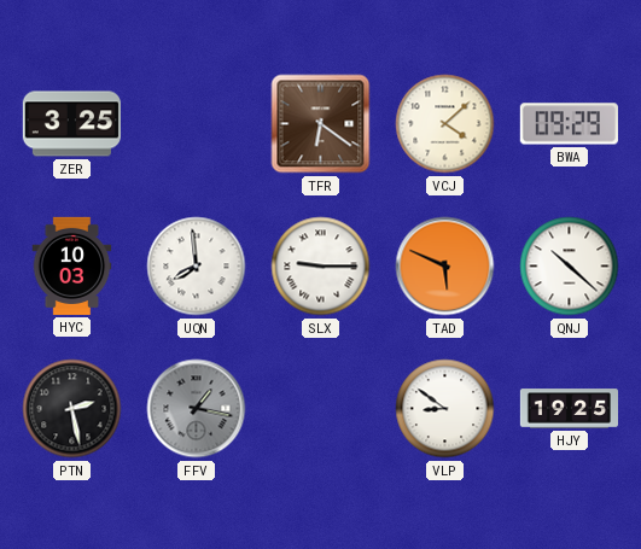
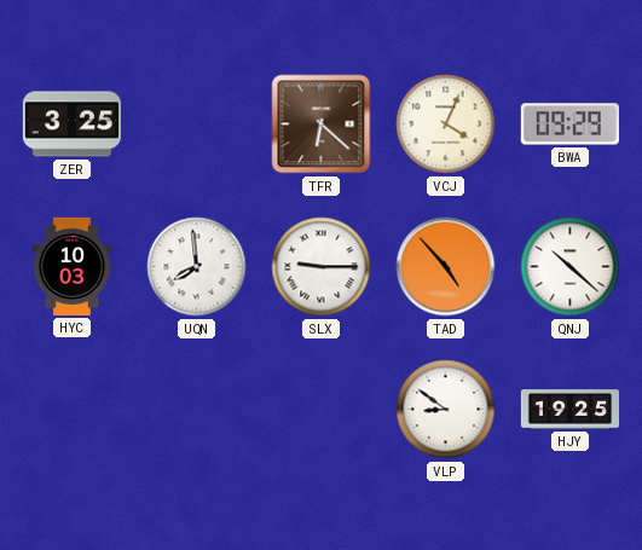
TFR: 6:21 -> 6:22 (322, 125)
VCJ: 4:08 -> 4:04 (446, 125)
TAD: 5:49 -> 4:53 (446, 267)
PTN: 2:28 -> none (72, 409)
FFV: 1:17 -> none (197, 409)
